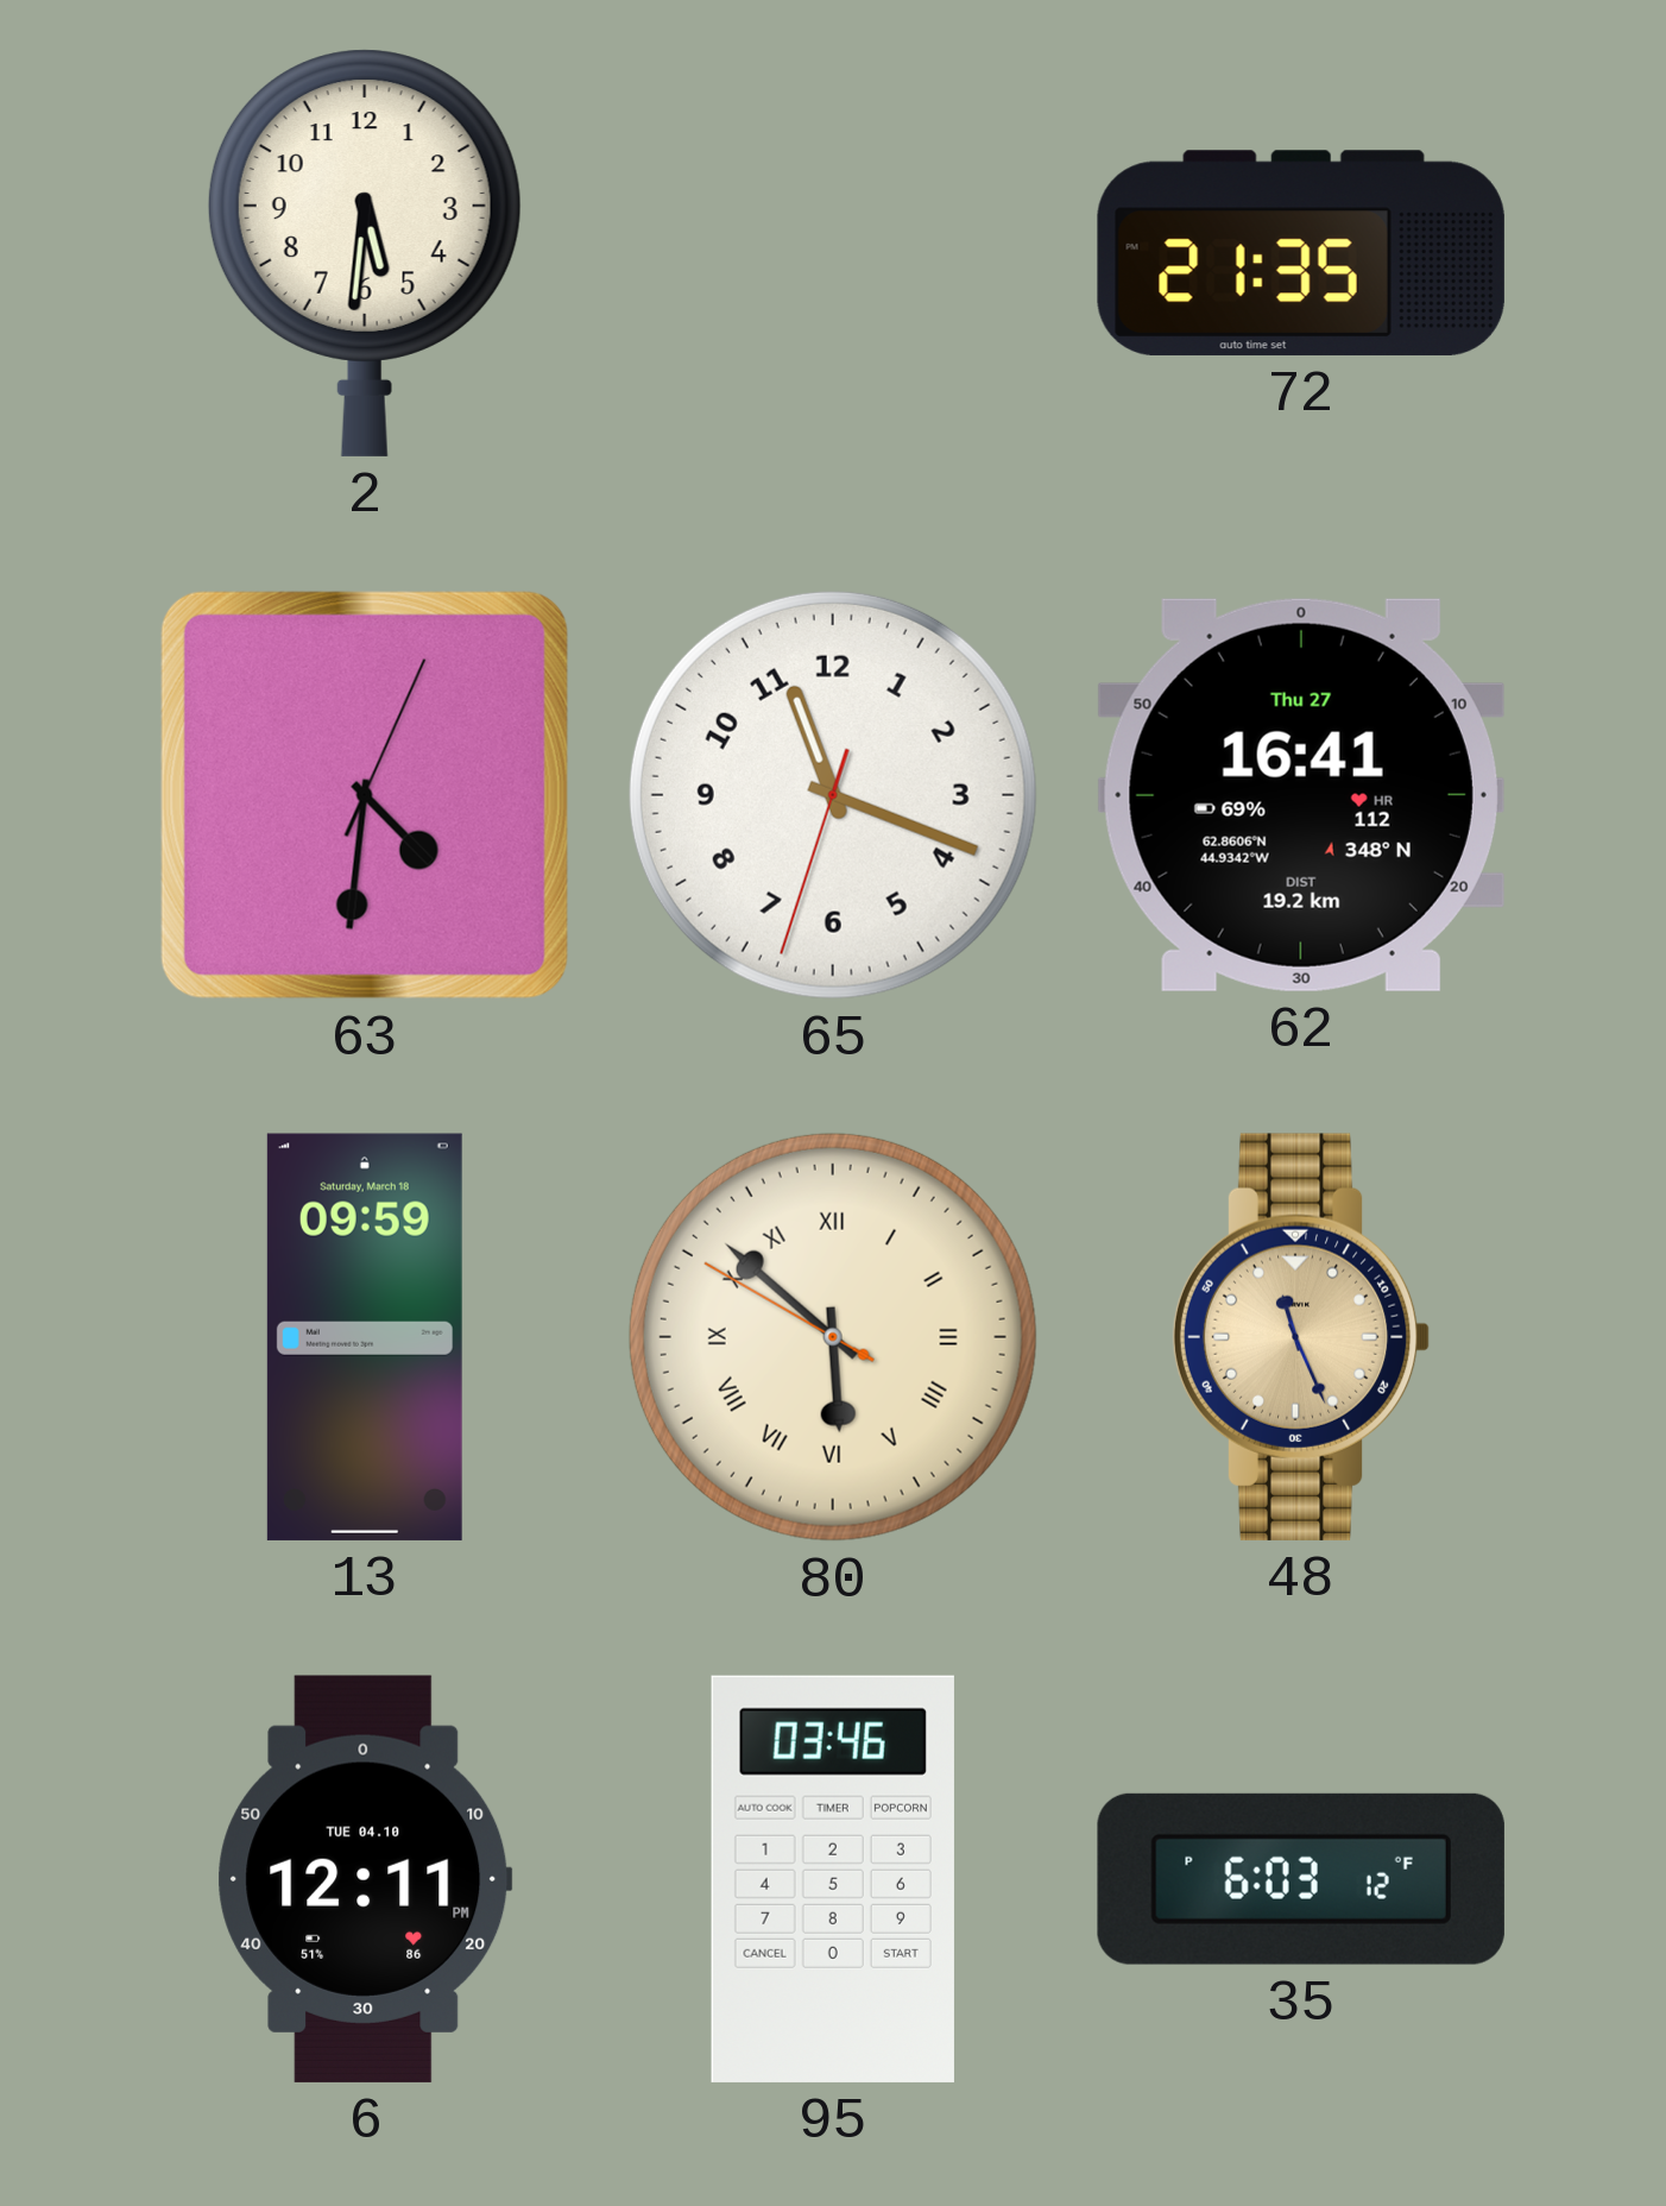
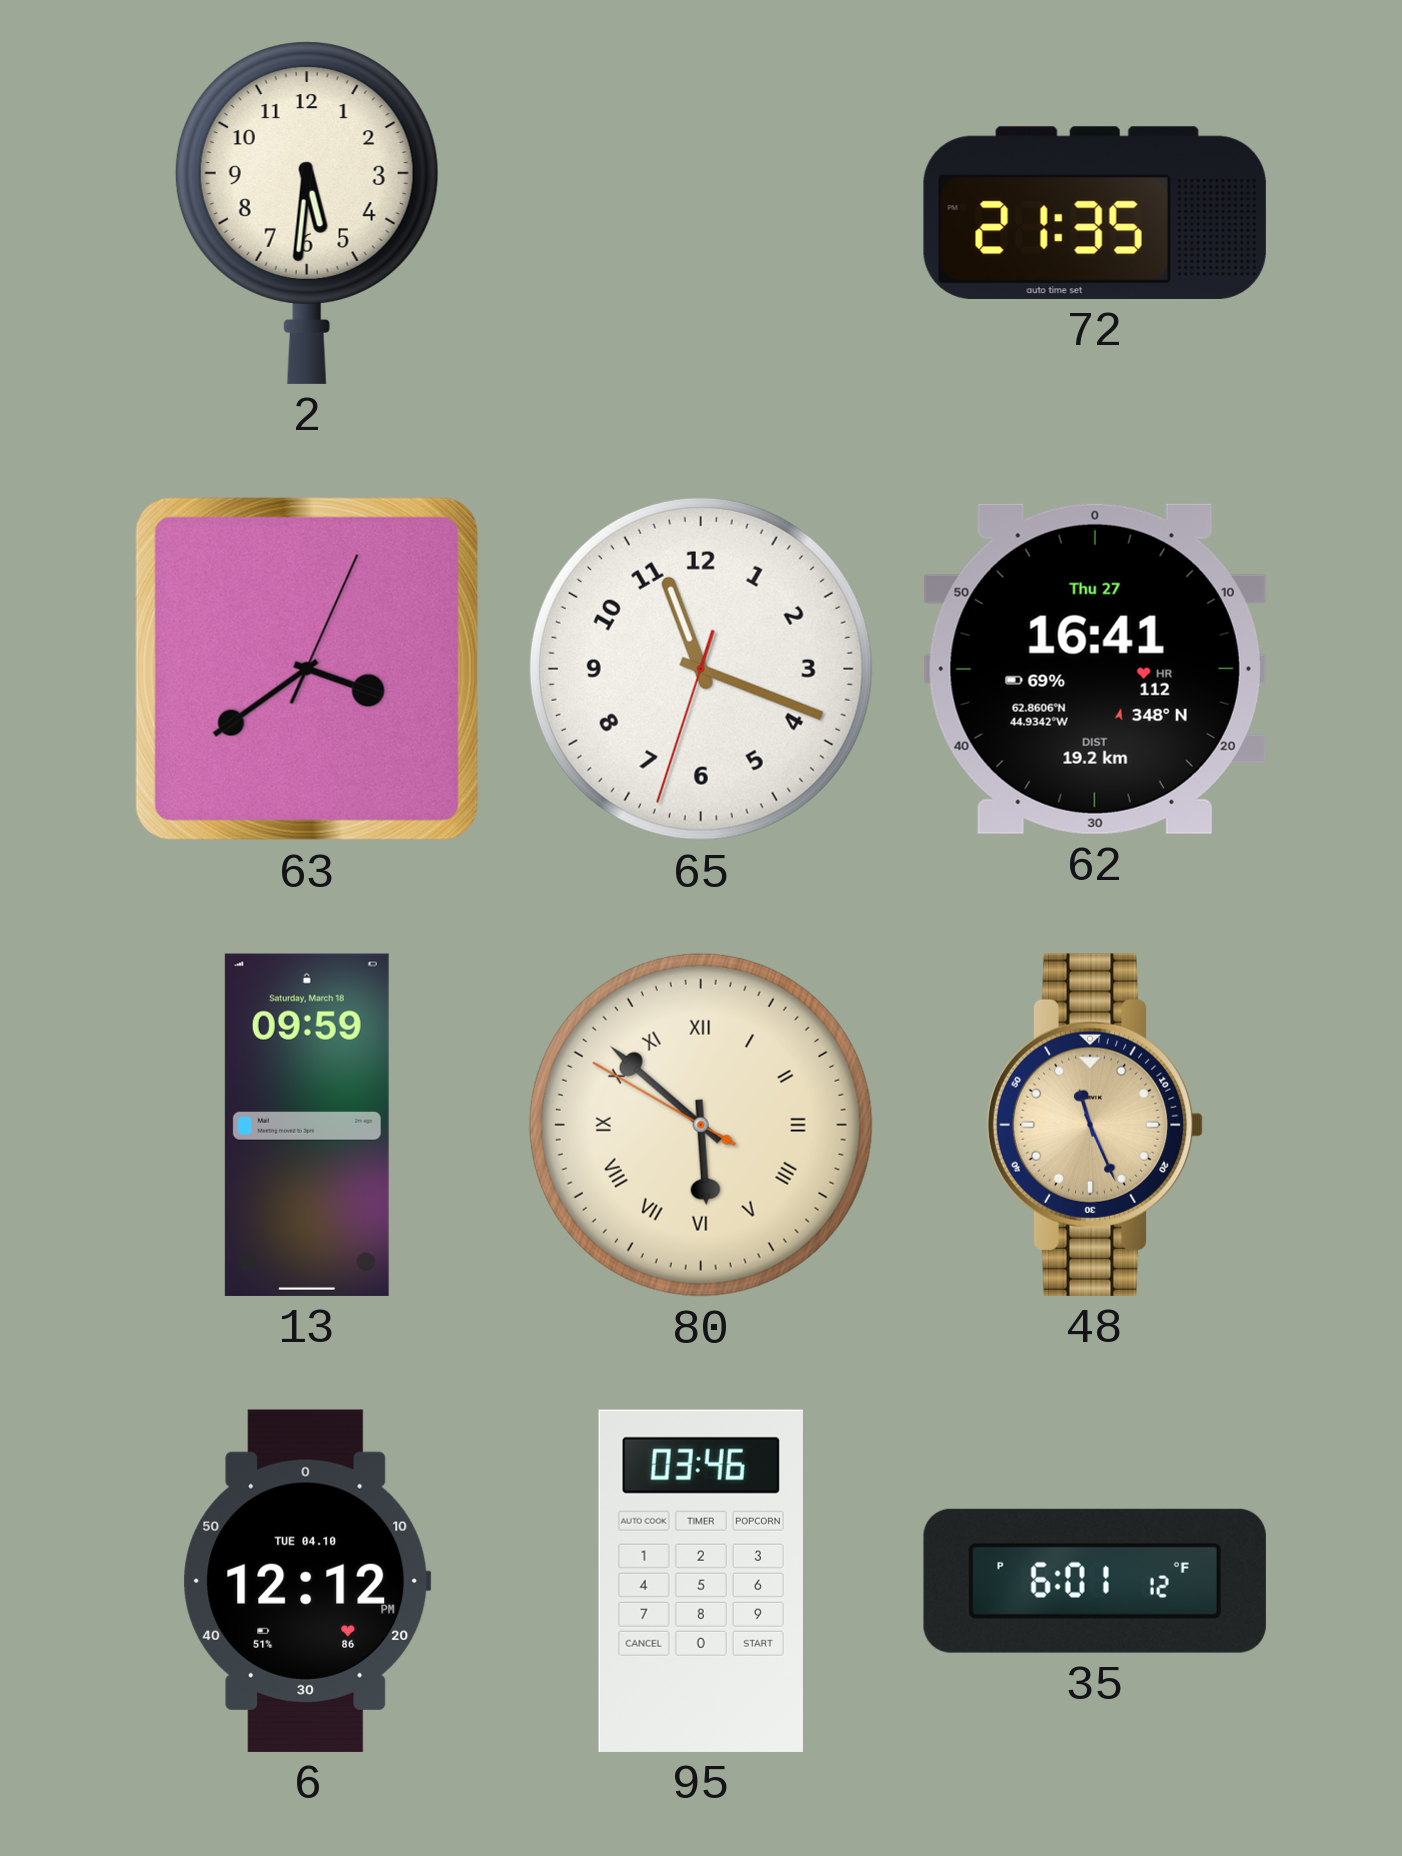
63: 4:31 -> 3:39 (307, 669)
6: 12:11 -> 12:12 (307, 1581)
35: 6:03 -> 6:01 (1095, 1581)
